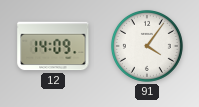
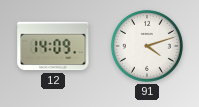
91: 4:06 -> 4:12 (147, 46)
